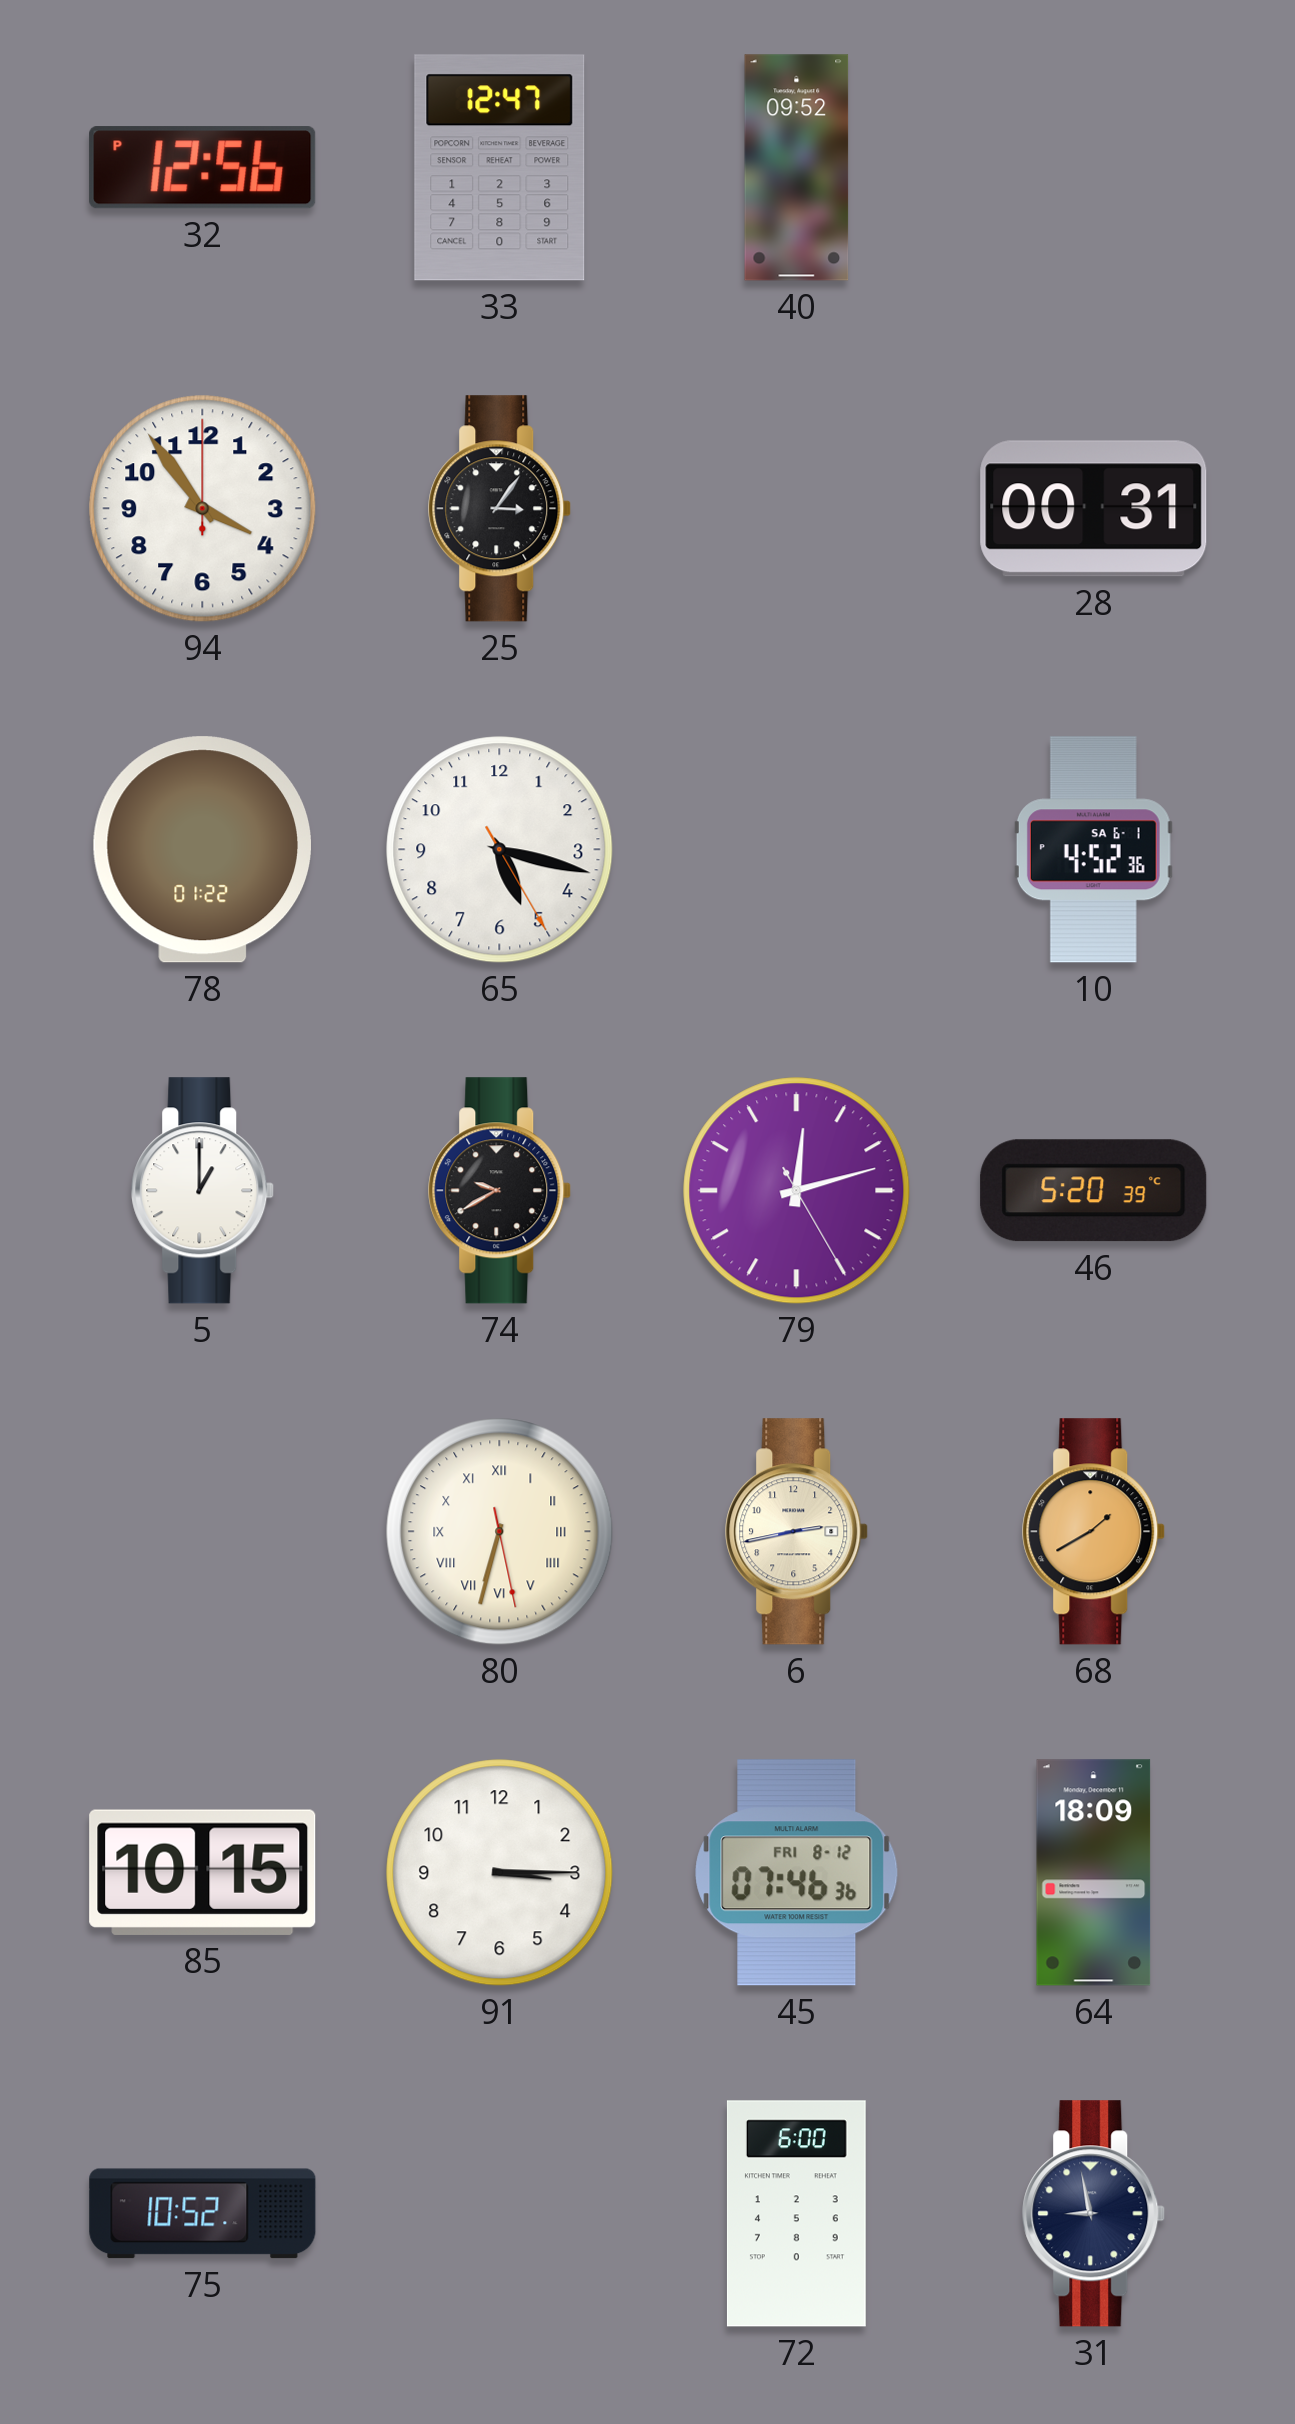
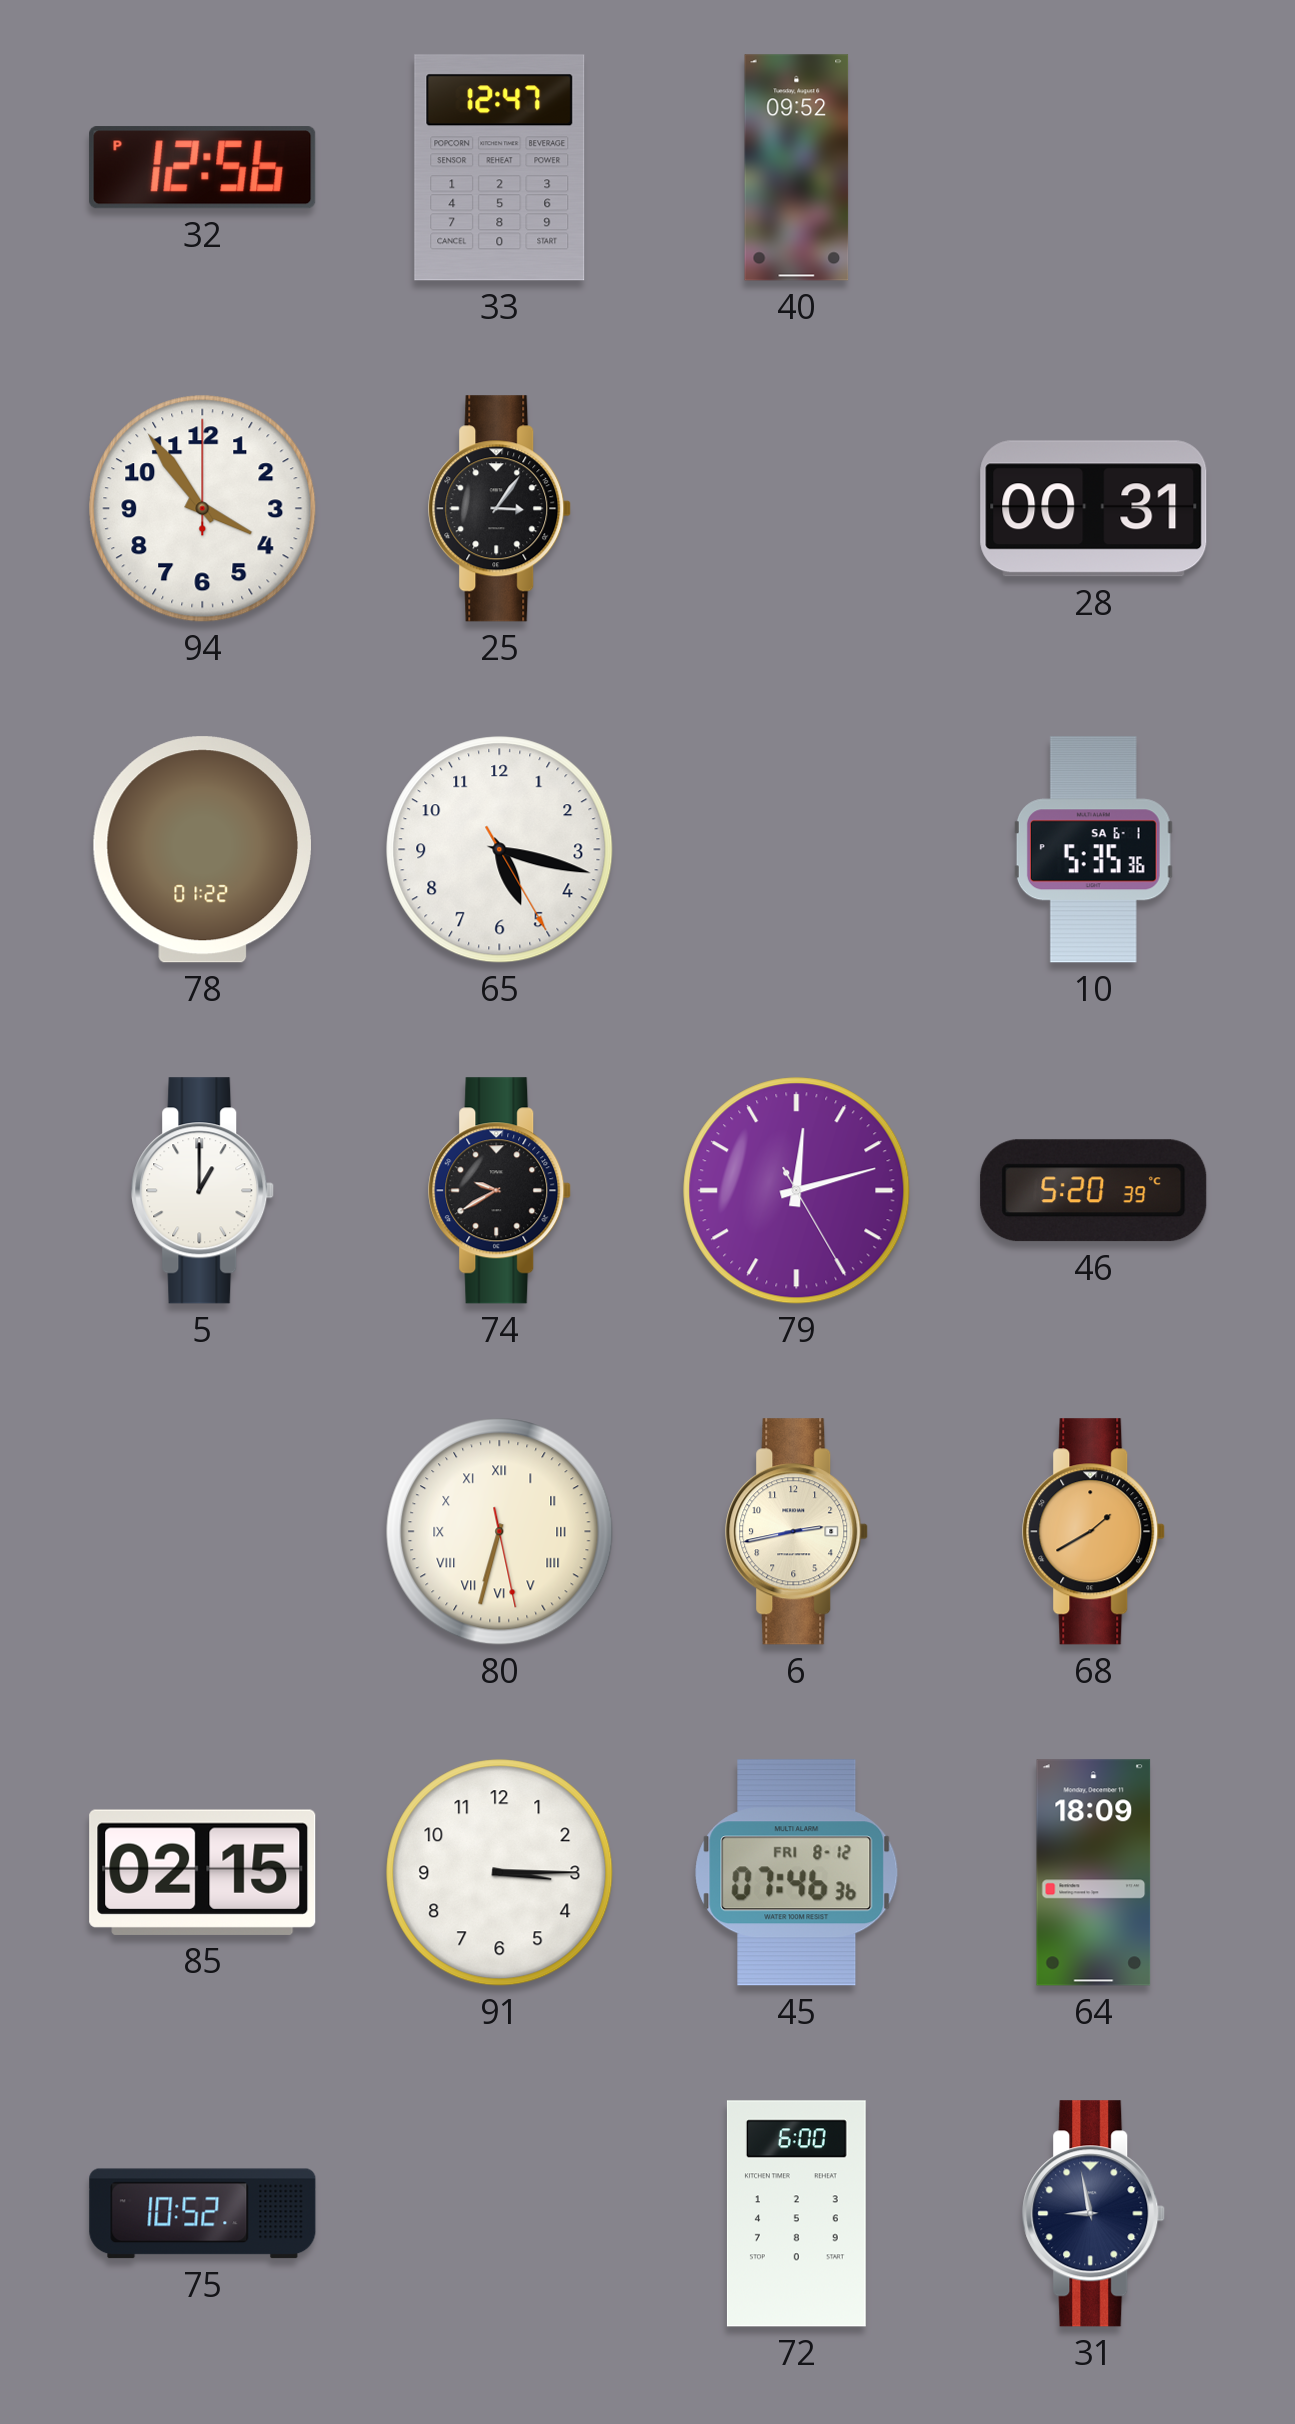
10: 4:52 -> 5:35 (1093, 850)
85: 10:15 -> 02:15 (203, 1872)
